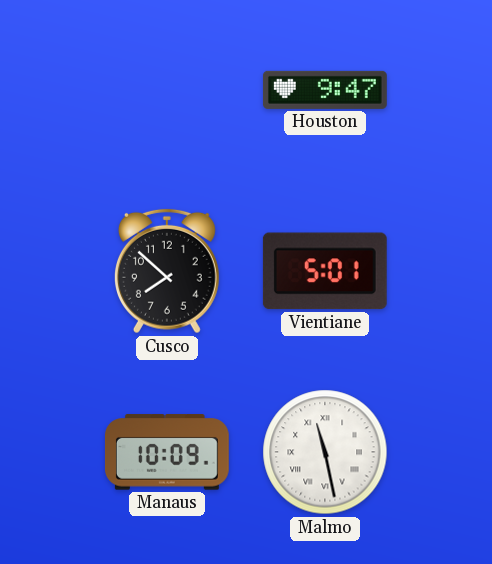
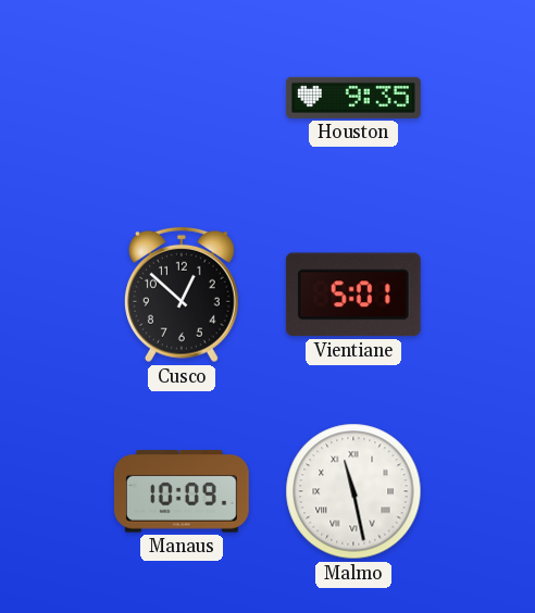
Houston: 9:47 -> 9:35 (353, 98)
Cusco: 7:52 -> 12:52 (182, 295)
